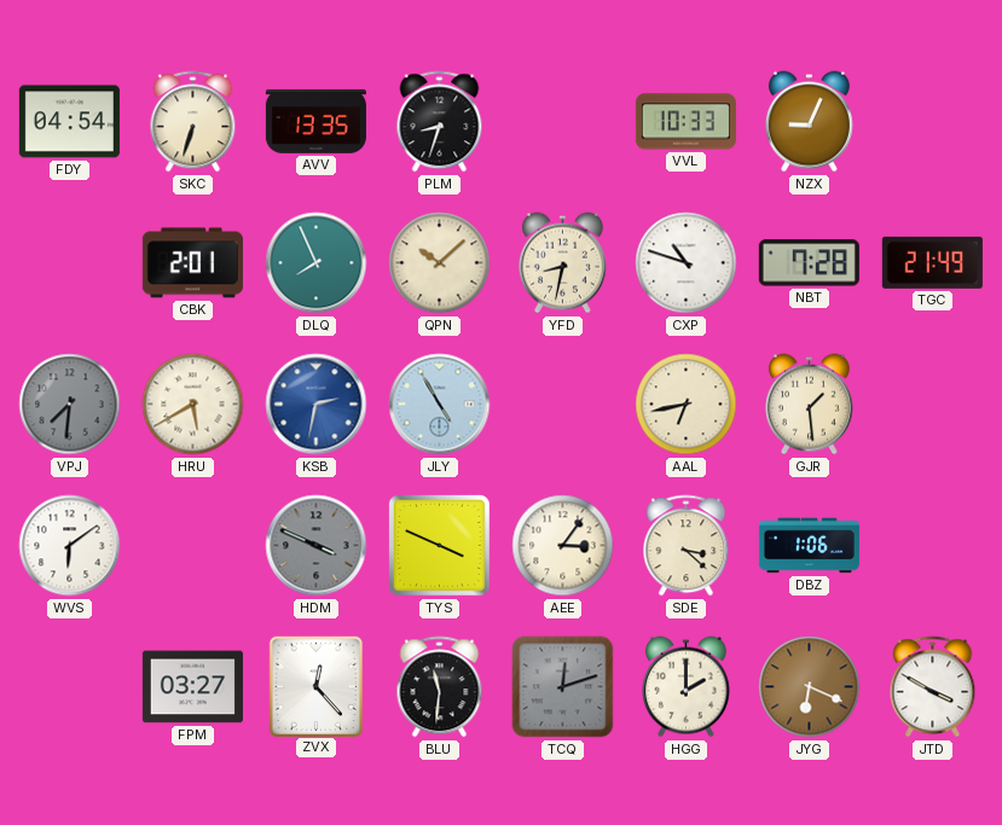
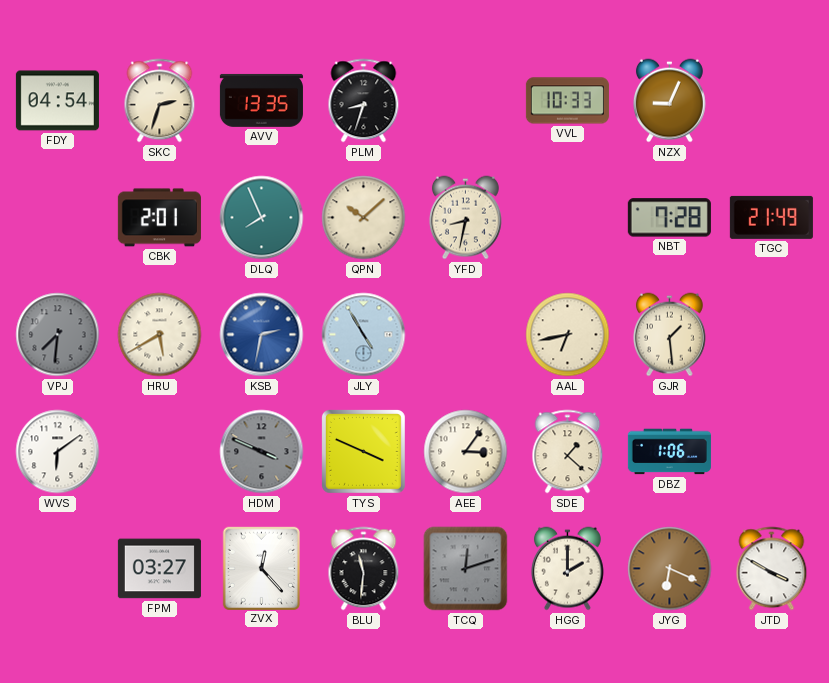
SKC: 6:33 -> 2:33 (160, 101)
CXP: 10:48 -> none (687, 263)
SDE: 3:22 -> 1:22 (568, 452)
